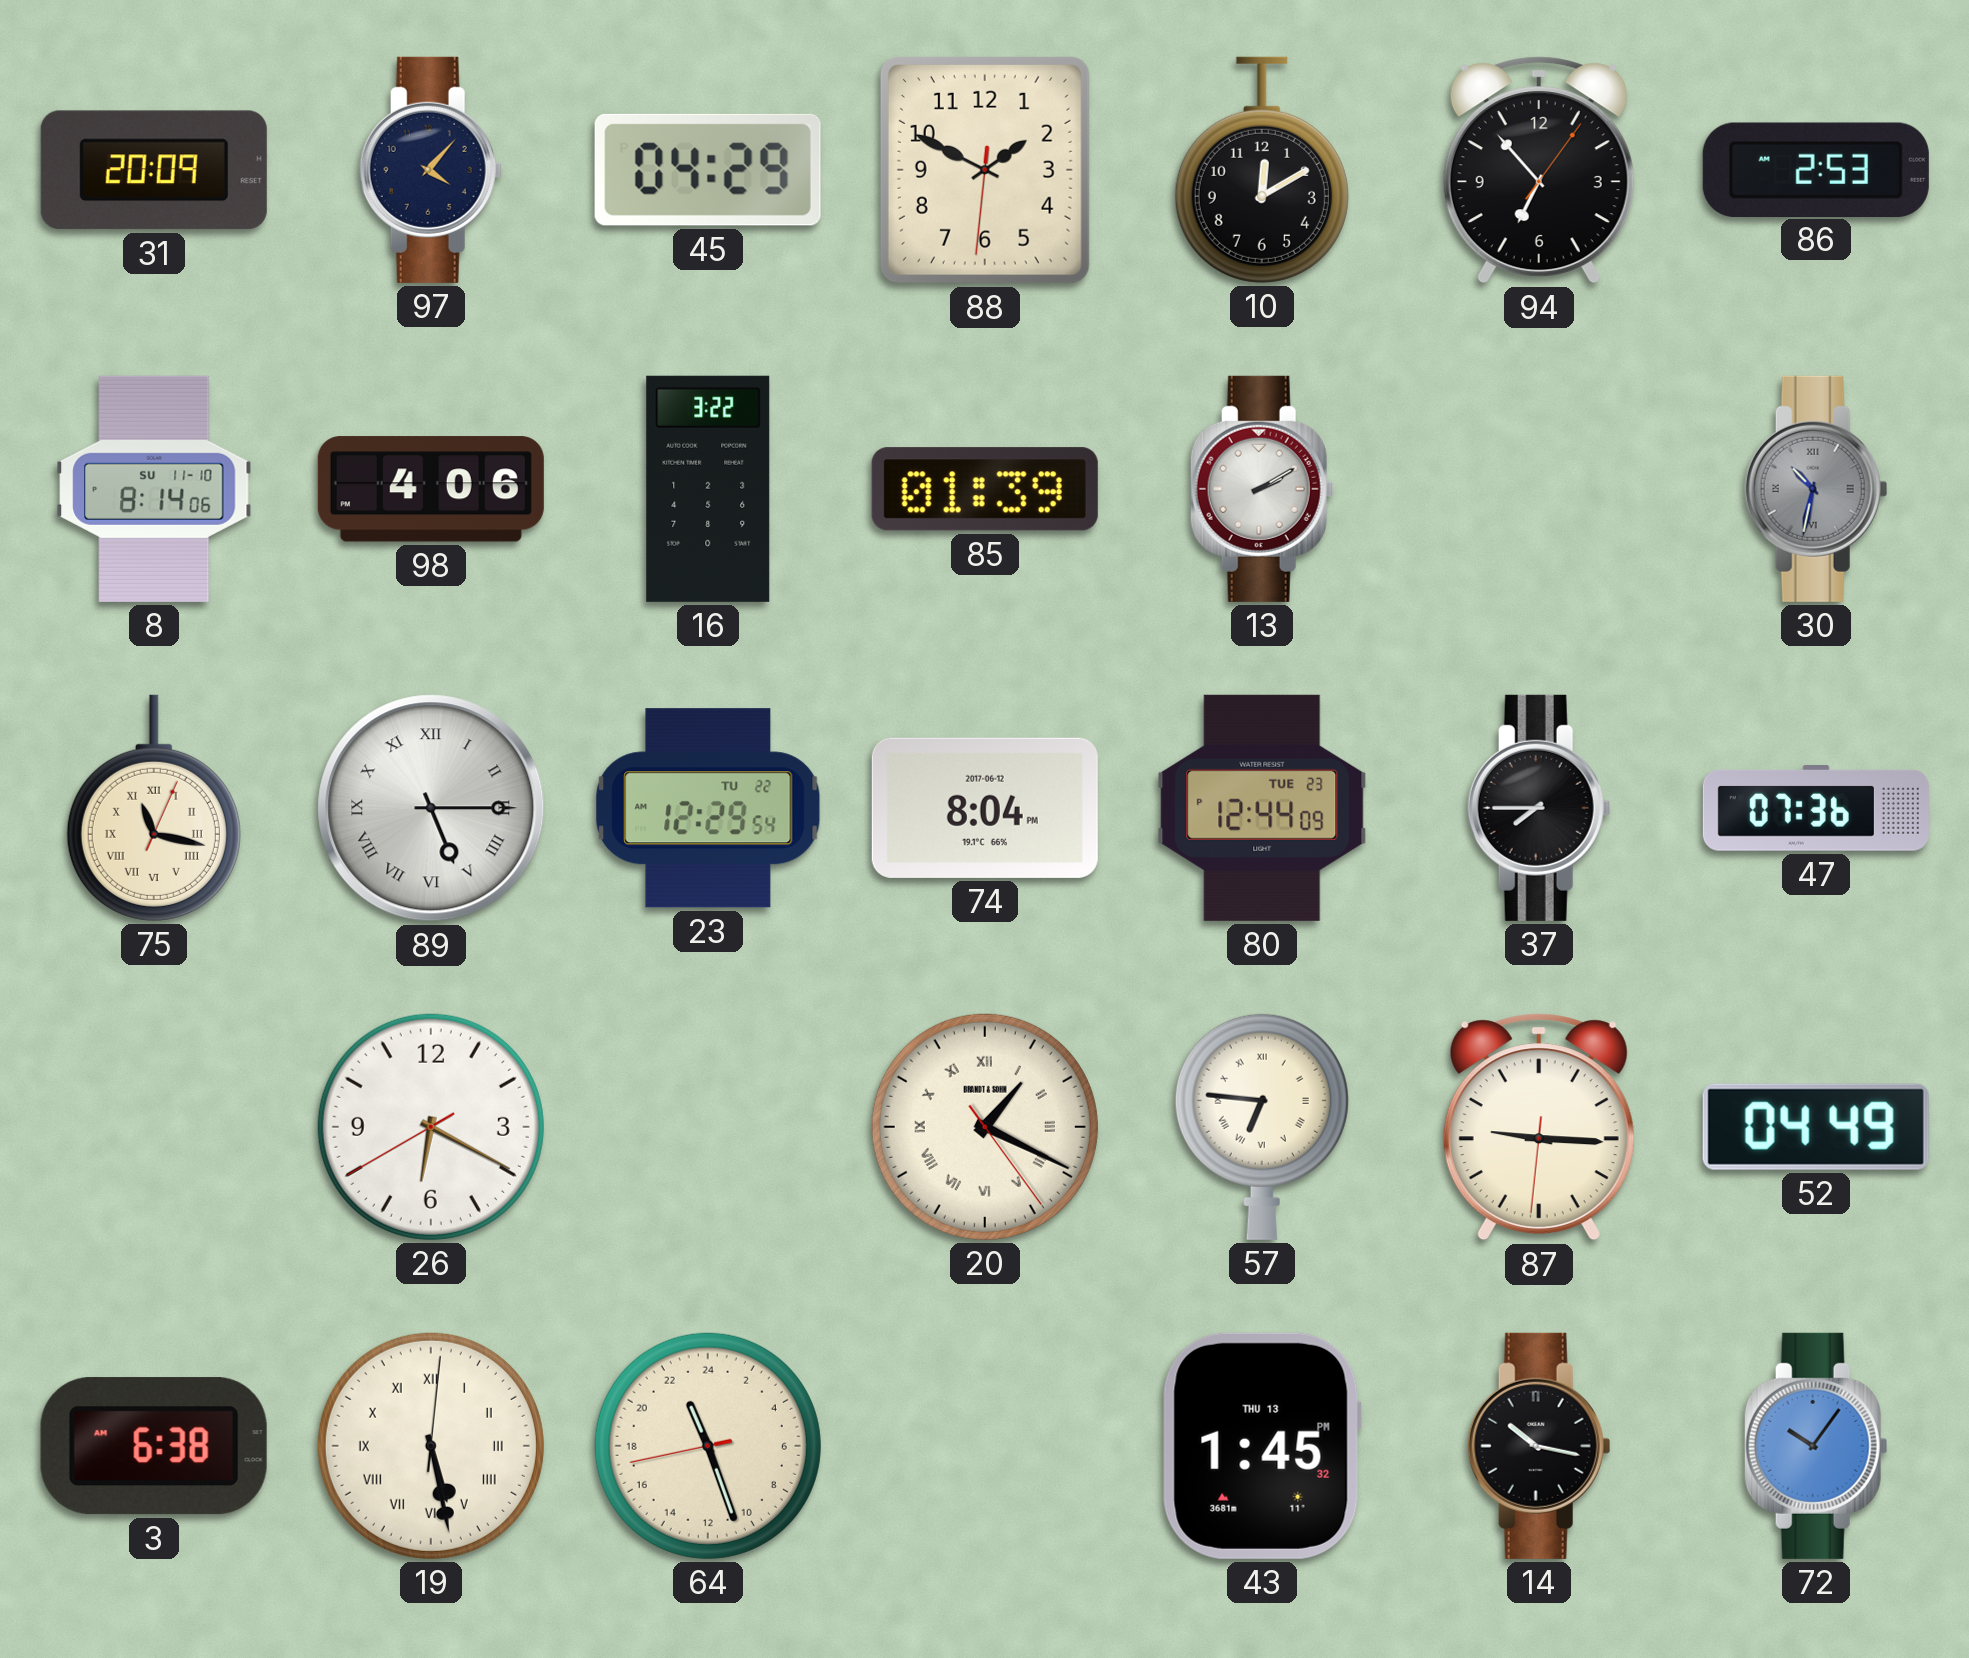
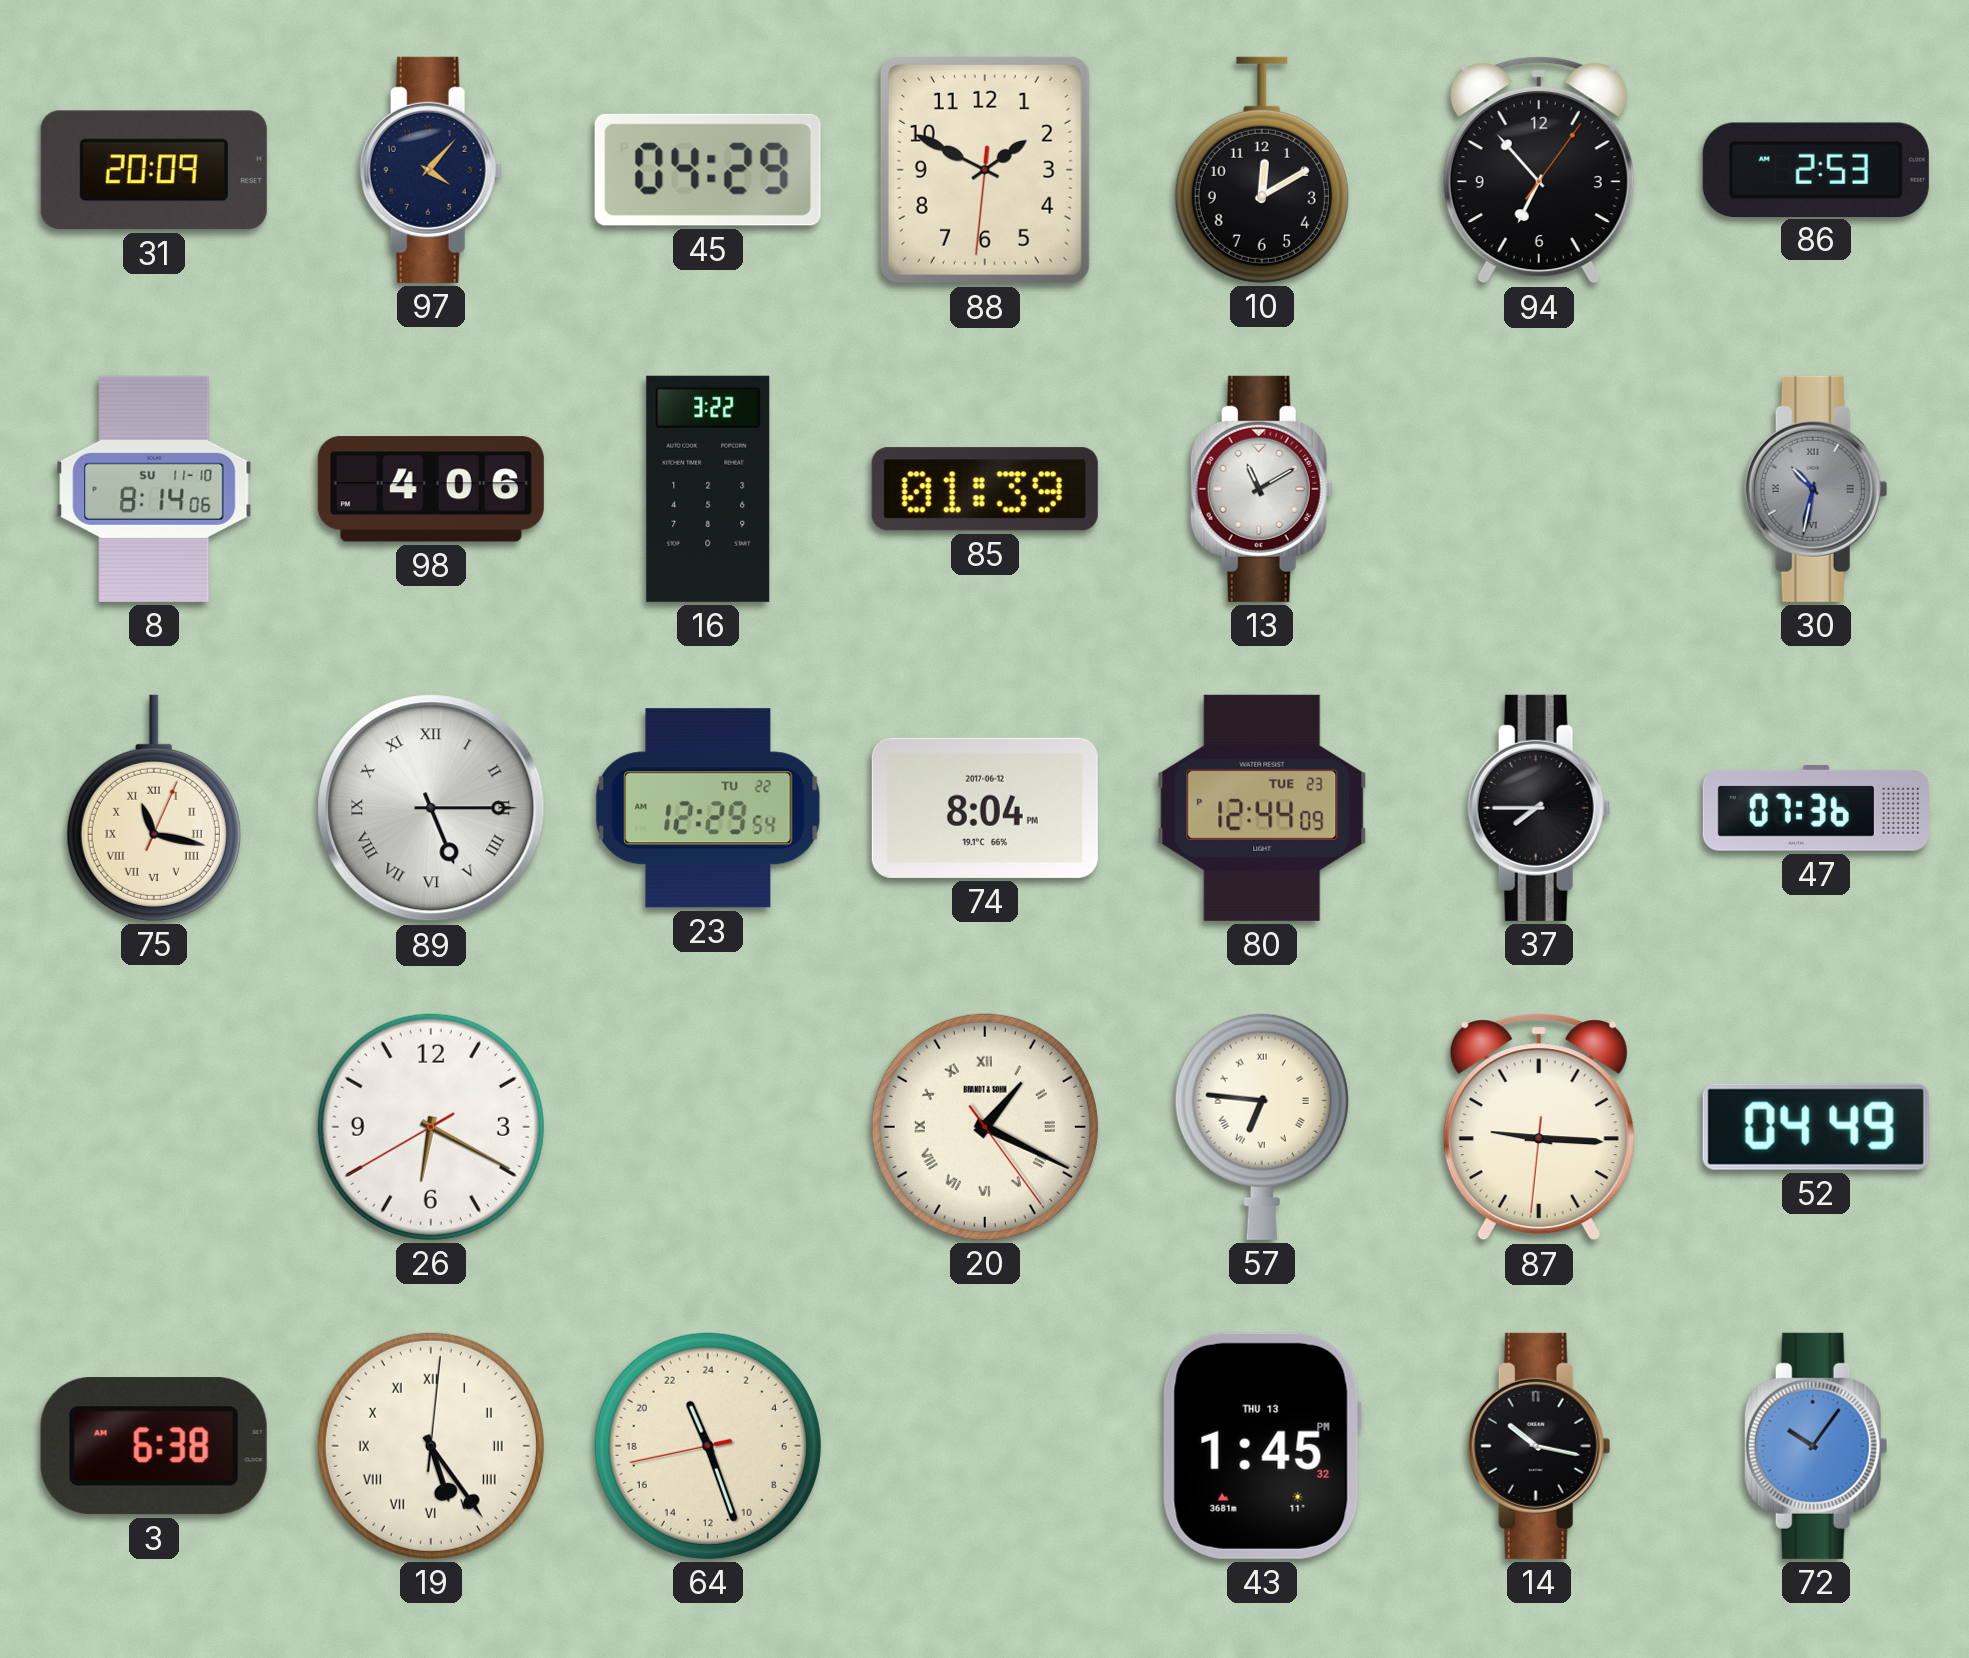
13: 2:10 -> 11:10 (1262, 489)
19: 5:28 -> 5:24 (431, 1446)
